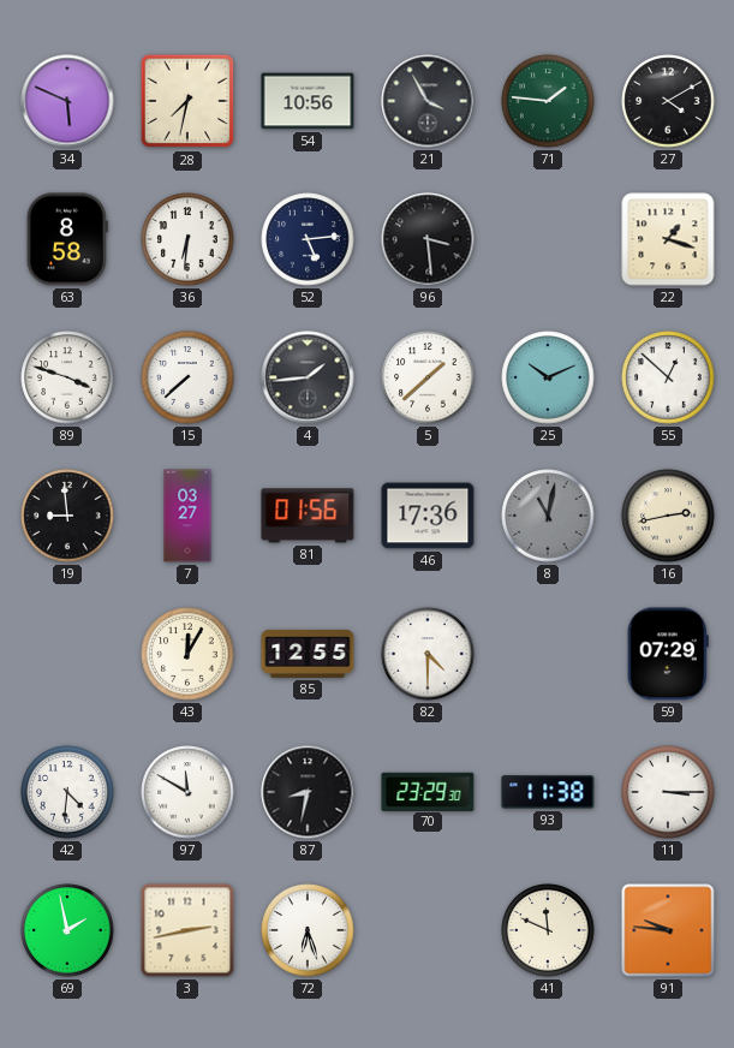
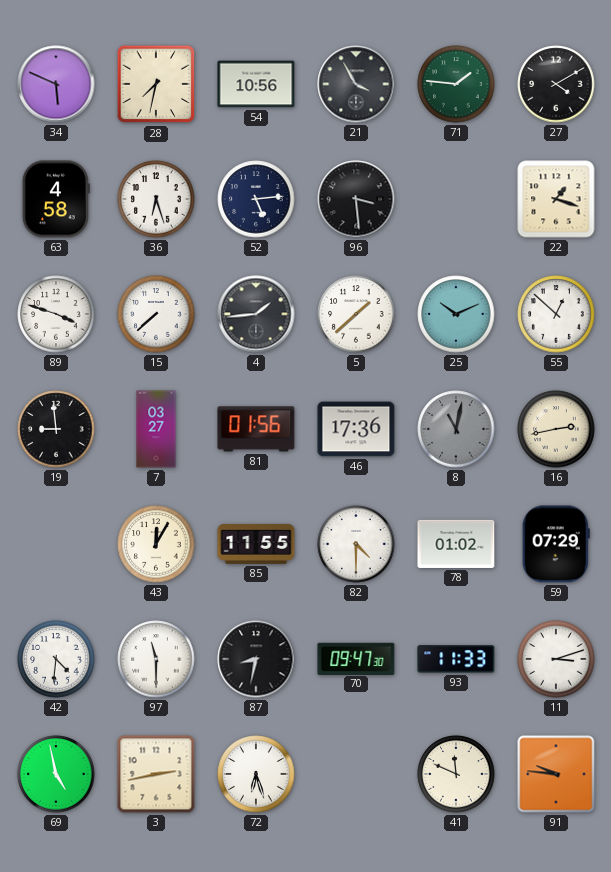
63: 8:58 -> 4:58 (56, 199)
36: 6:31 -> 6:27 (156, 199)
85: 12:55 -> 11:55 (256, 544)
78: none -> 01:02 (456, 544)
97: 11:50 -> 11:30 (156, 659)
70: 23:29 -> 09:47 (356, 658)
93: 11:38 -> 11:33 (456, 659)
11: 3:15 -> 3:12 (556, 659)
69: 1:58 -> 4:58 (56, 774)
